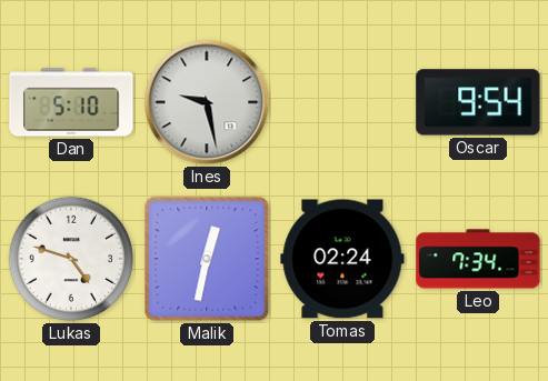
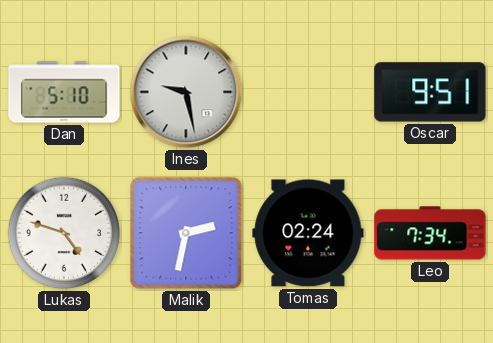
Oscar: 9:54 -> 9:51 (430, 92)
Malik: 12:32 -> 2:32 (186, 233)
